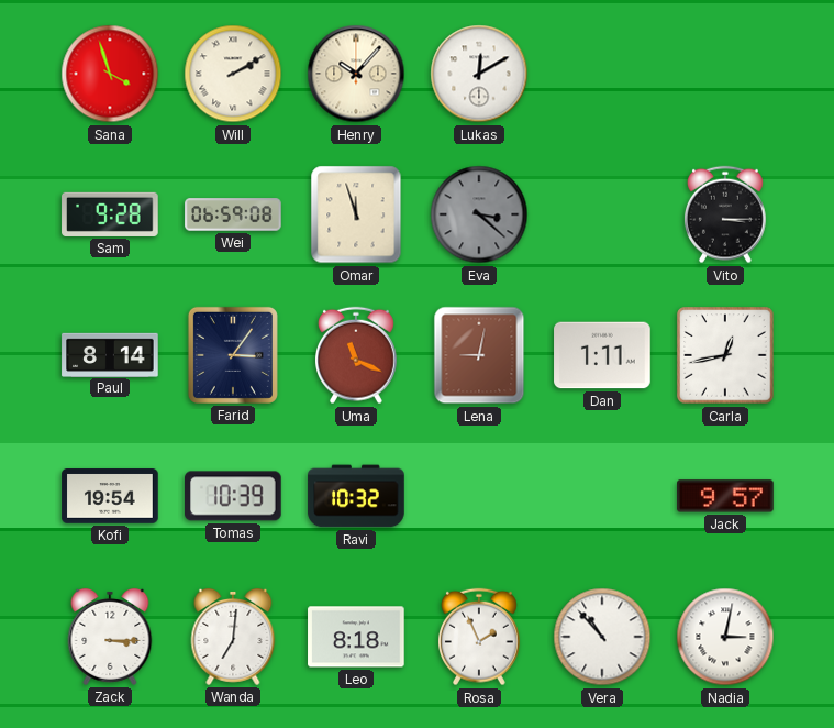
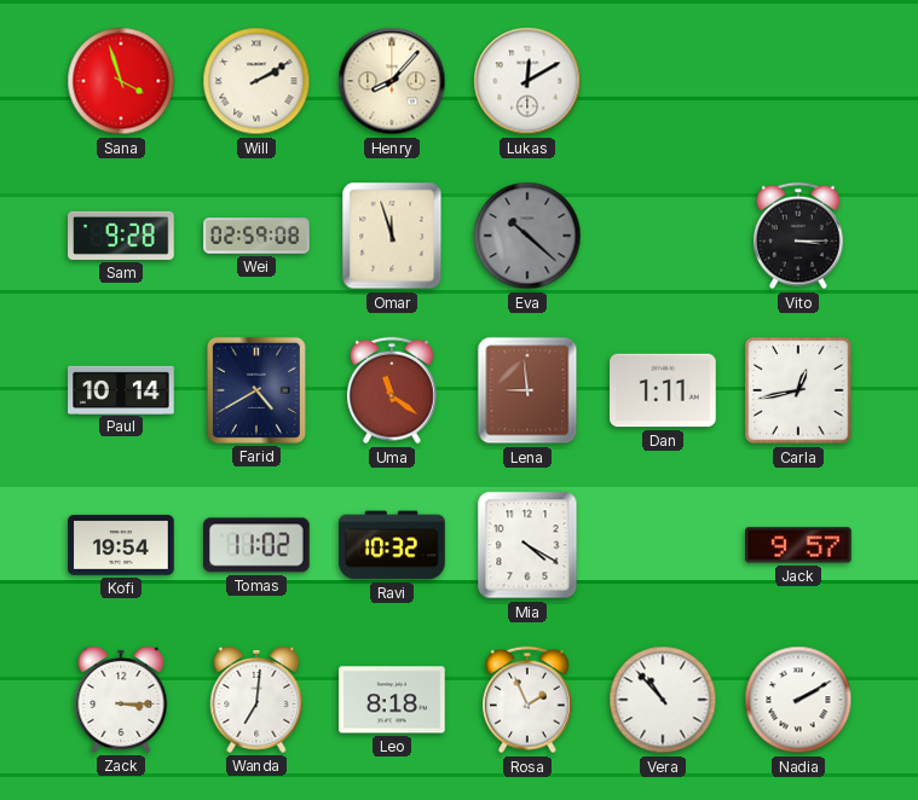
Henry: 10:07 -> 8:07 (392, 81)
Wei: 06:59 -> 02:59 (256, 236)
Eva: 3:22 -> 10:22 (527, 236)
Paul: 8:14 -> 10:14 (121, 389)
Farid: 3:06 -> 4:40 (256, 390)
Uma: 11:19 -> 11:21 (393, 390)
Lena: 9:02 -> 8:59 (527, 390)
Tomas: 10:39 -> 11:02 (256, 545)
Mia: none -> 4:20 (527, 545)
Nadia: 3:02 -> 2:10 (798, 700)
